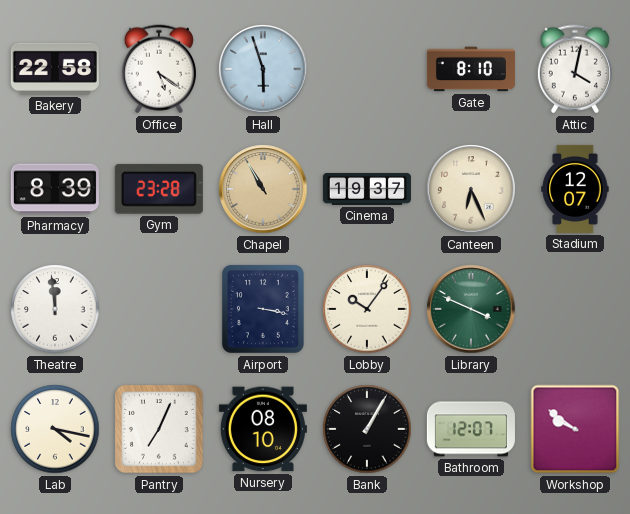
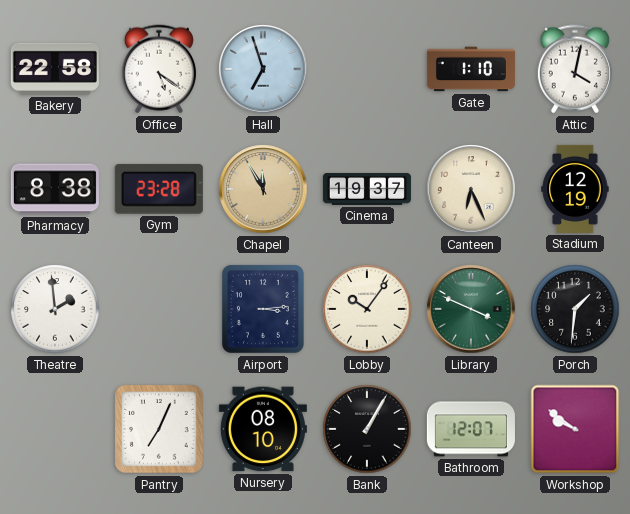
Hall: 5:57 -> 6:57 (263, 69)
Gate: 8:10 -> 1:10 (471, 69)
Pharmacy: 8:39 -> 8:38 (55, 189)
Chapel: 10:55 -> 11:55 (263, 189)
Stadium: 12:07 -> 12:19 (575, 189)
Theatre: 11:59 -> 1:59 (55, 309)
Airport: 3:17 -> 3:14 (263, 309)
Porch: none -> 1:31 (575, 309)
Lab: 4:17 -> none (55, 429)
